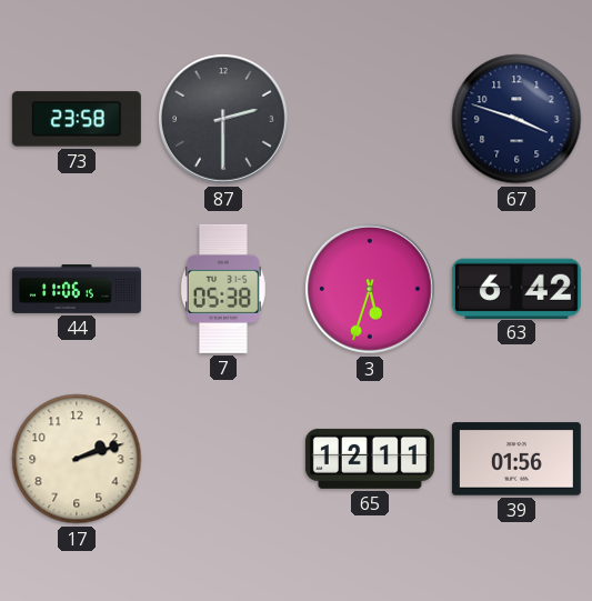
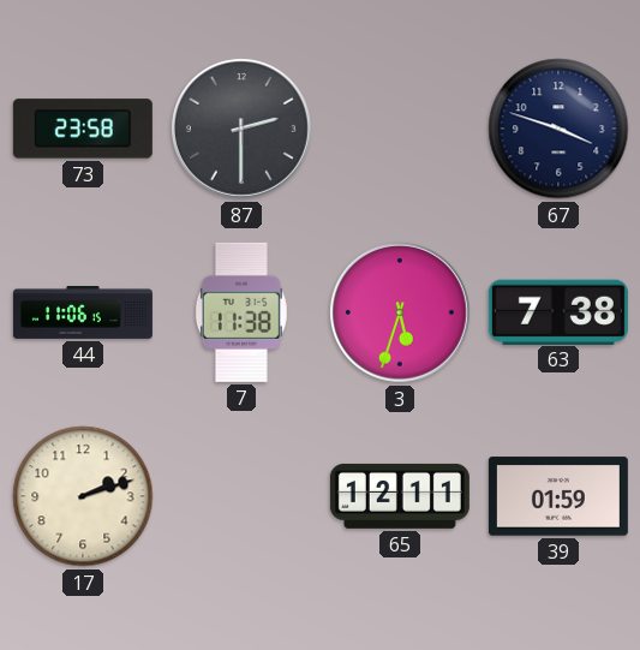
7: 05:38 -> 11:38 (241, 312)
63: 6:42 -> 7:38 (558, 311)
39: 01:56 -> 01:59 (558, 496)
